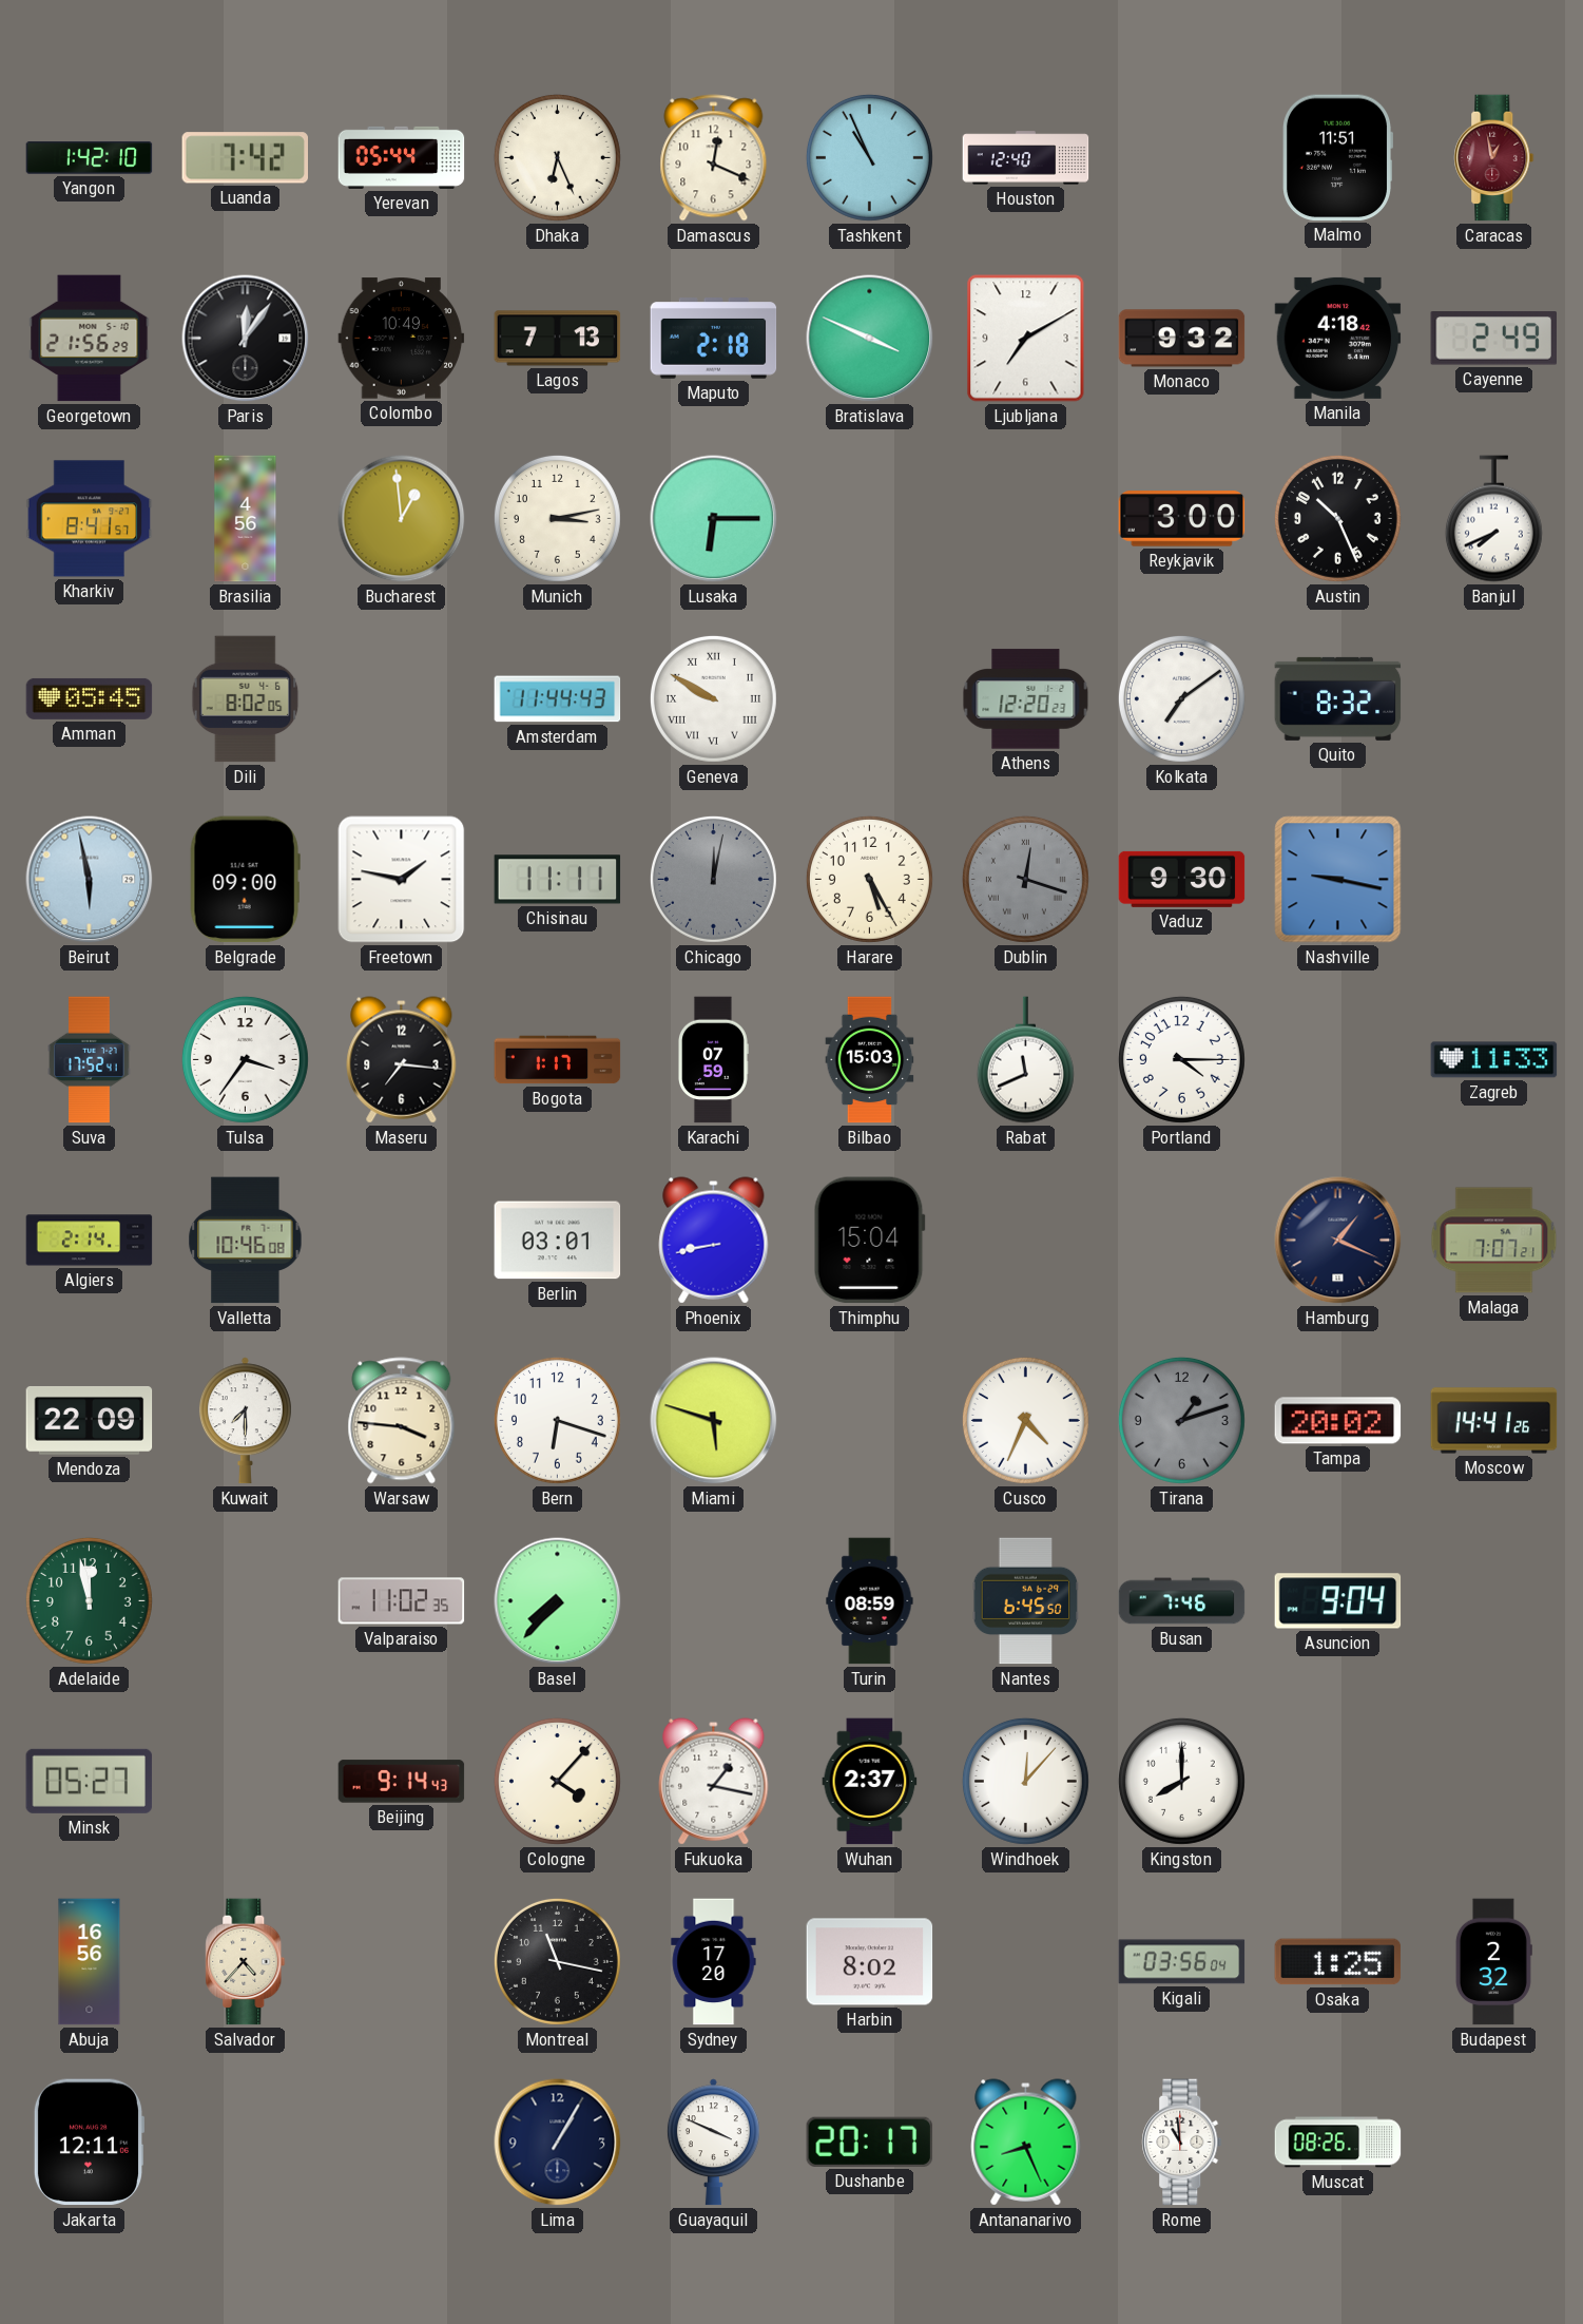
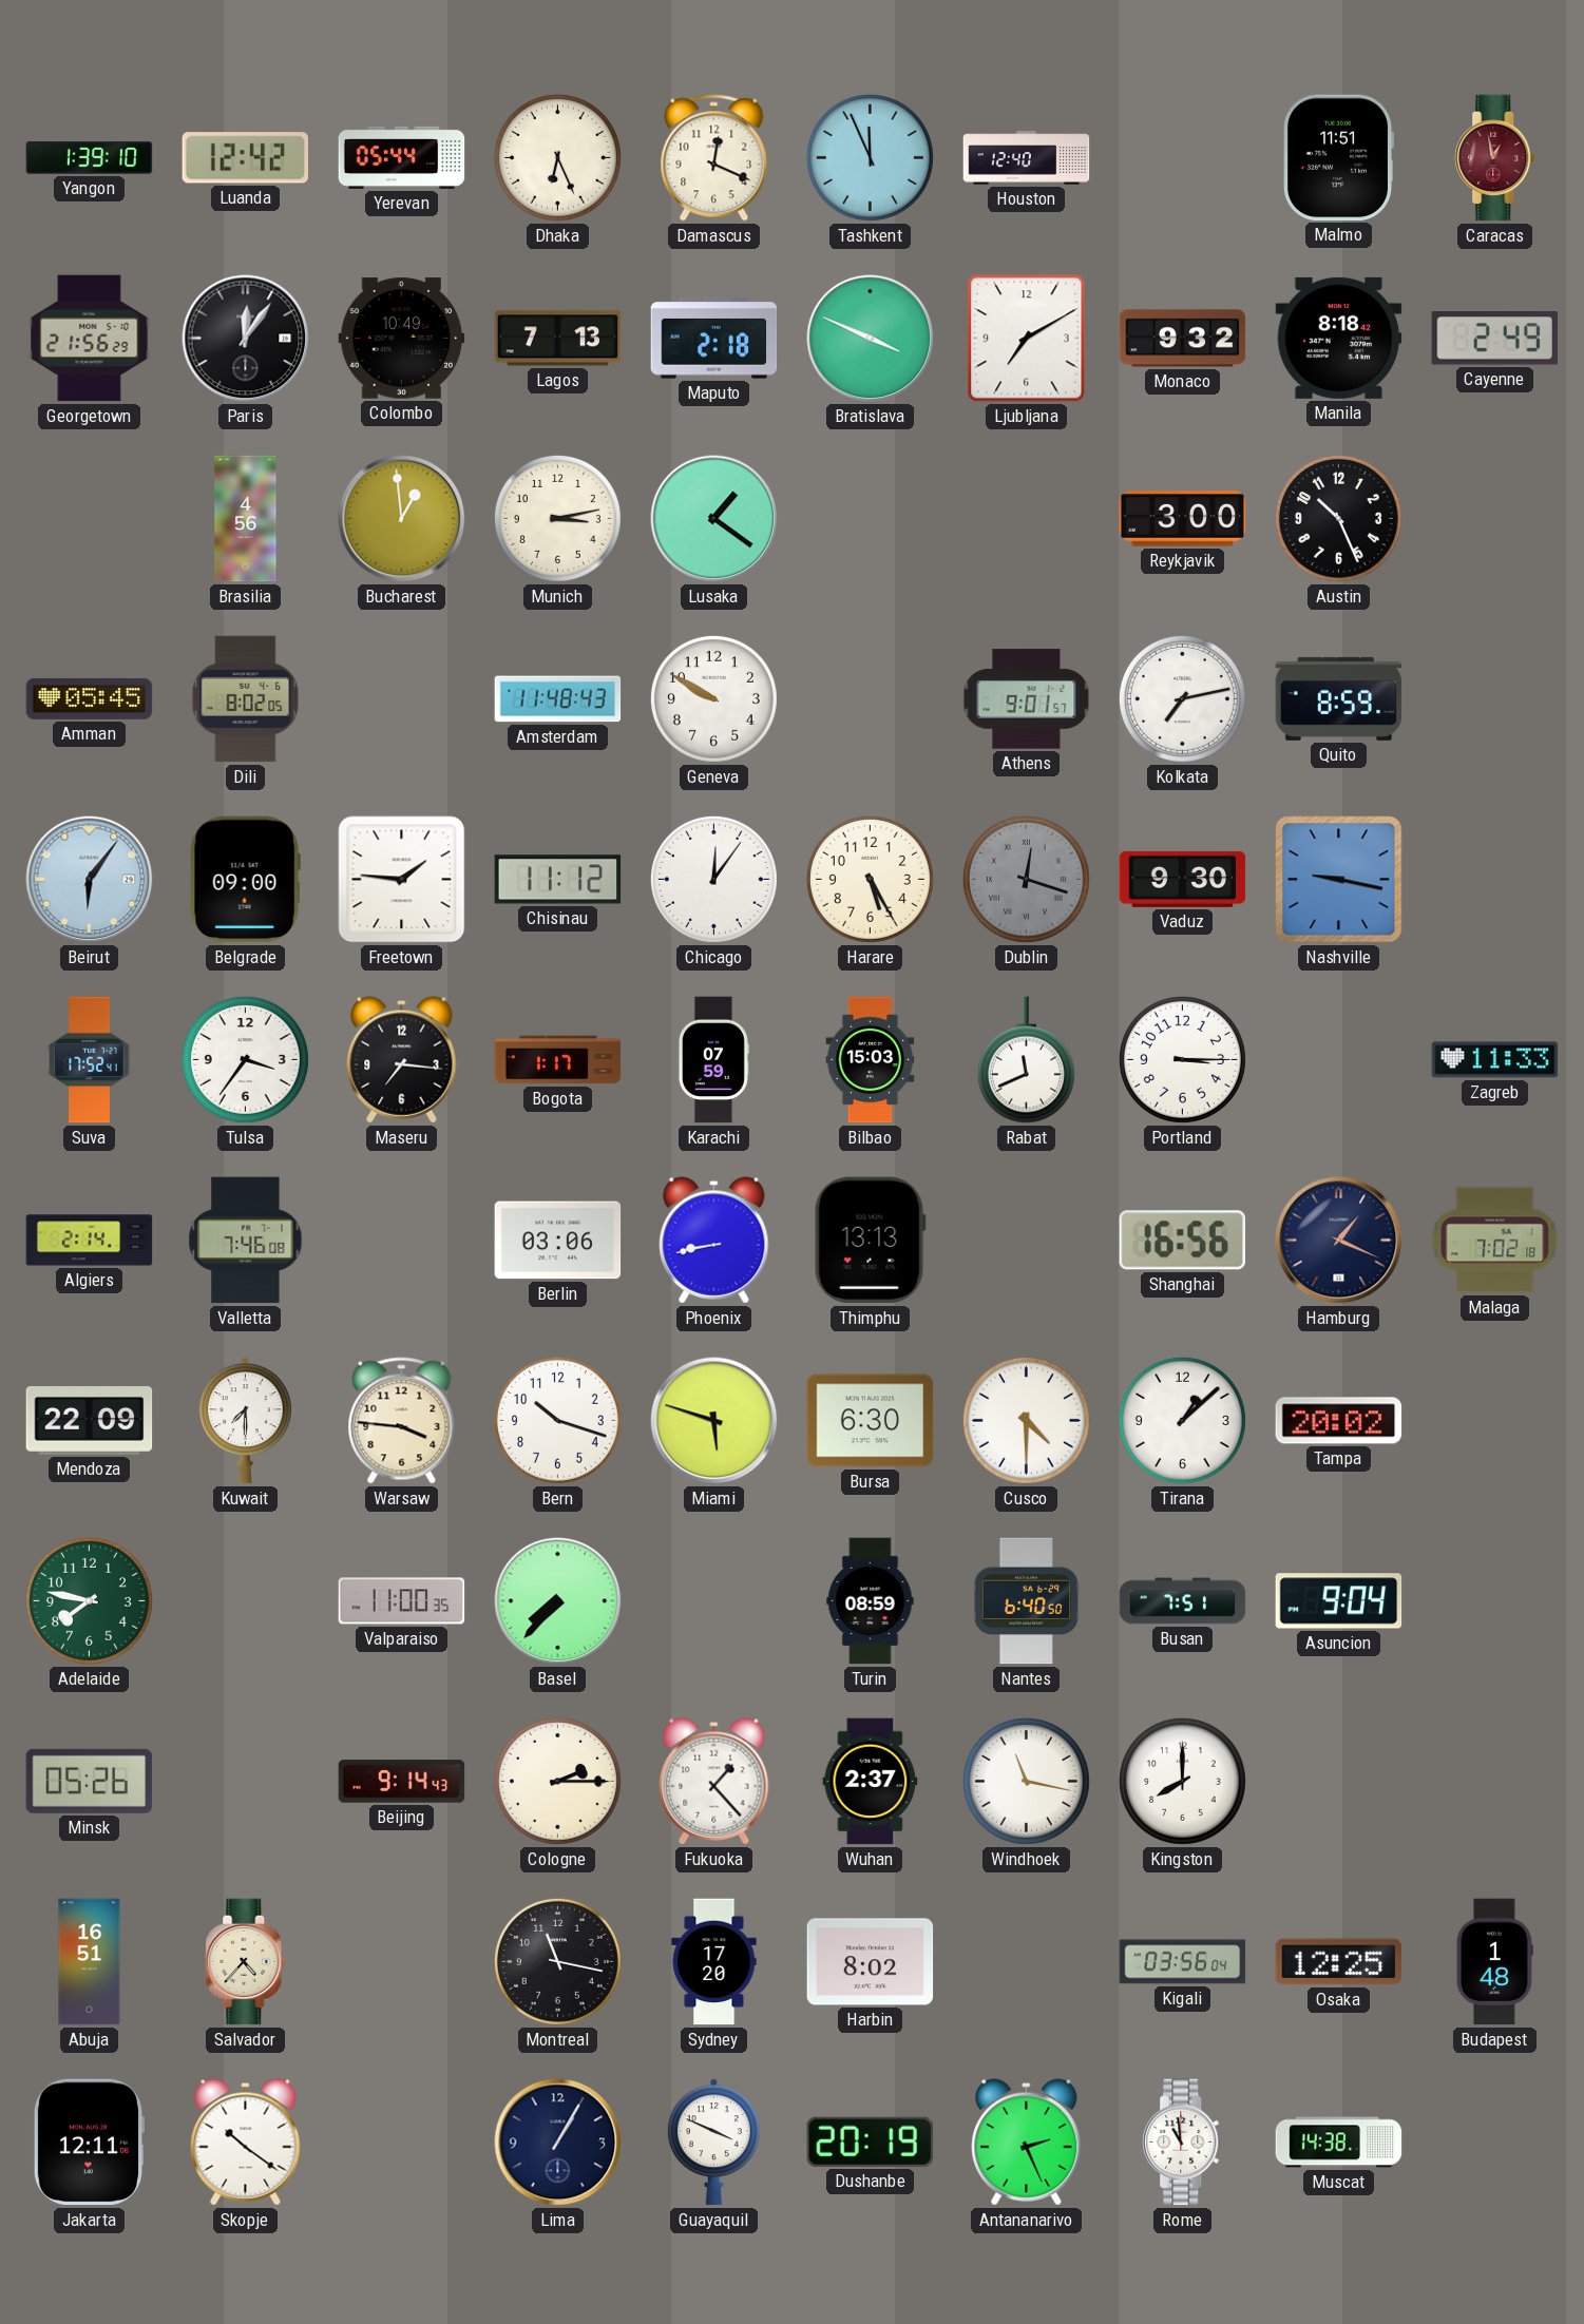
Yangon: 1:42 -> 1:39 (90, 158)
Luanda: 7:42 -> 12:42 (245, 158)
Tashkent: 10:56 -> 11:56 (870, 157)
Manila: 4:18 -> 8:18 (1339, 338)
Kharkiv: 8:41 -> none (90, 519)
Lusaka: 6:15 -> 1:21 (714, 519)
Banjul: 7:41 -> none (1493, 519)
Amsterdam: 11:44 -> 11:48 (558, 699)
Geneva numerals: Roman -> Arabic (713, 698)
Athens: 12:20 -> 9:01 (1027, 699)
Kolkata: 7:09 -> 7:13 (1182, 698)
Quito: 8:32 -> 8:59 (1339, 698)
Beirut: 5:58 -> 6:06 (90, 880)
Freetown: 1:47 -> 1:46 (402, 880)
Chisinau: 11:11 -> 11:12 (558, 880)
Chicago: 12:02 -> 12:06 (713, 879)
Chicago dial: grey -> white (713, 879)
Portland: 4:15 -> 3:15 (1182, 1059)
Valletta: 10:46 -> 7:46 (246, 1241)
Berlin: 03:01 -> 03:06 (558, 1241)
Thimphu: 15:04 -> 13:13 (870, 1241)
Shanghai: none -> 16:56 (1182, 1241)
Malaga: 7:07 -> 7:02 (1495, 1241)
Bern: 6:18 -> 10:18 (557, 1420)
Bursa: none -> 6:30 (871, 1421)
Cusco: 4:34 -> 4:30 (1026, 1420)
Tirana: 1:12 -> 1:08 (1182, 1420)
Tirana dial: grey -> white (1182, 1420)
Moscow: 14:41 -> none (1494, 1421)
Adelaide: 11:58 -> 7:47 (89, 1600)
Valparaiso: 11:02 -> 11:00 (402, 1601)
Nantes: 6:45 -> 6:40 (1027, 1601)
Busan: 7:46 -> 7:51 (1183, 1601)
Minsk: 05:27 -> 05:26 (90, 1781)
Cologne: 4:07 -> 2:15 (557, 1781)
Fukuoka: 1:17 -> 1:23 (714, 1782)
Windhoek: 12:07 -> 11:17 (1026, 1781)
Abuja: 16:56 -> 16:51 (90, 1962)
Osaka: 1:25 -> 12:25 (1339, 1962)
Budapest: 2:32 -> 1:48 (1494, 1962)
Skopje: none -> 10:21 (246, 2143)
Dushanbe: 20:17 -> 20:19 (871, 2141)
Antananarivo: 8:26 -> 2:26 (1027, 2143)
Muscat: 08:26 -> 14:38 (1339, 2143)
